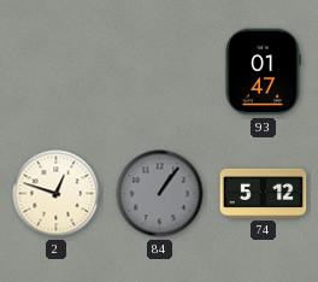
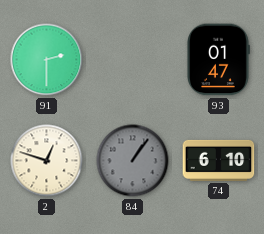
91: none -> 2:30 (47, 60)
74: 5:12 -> 6:10 (219, 160)
